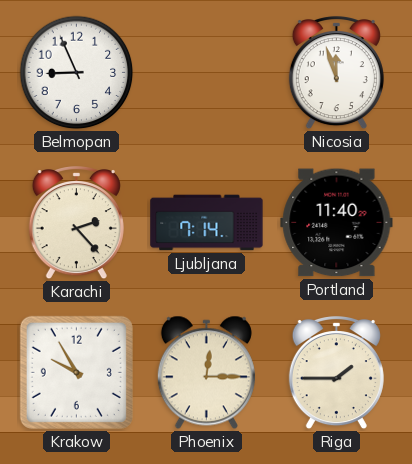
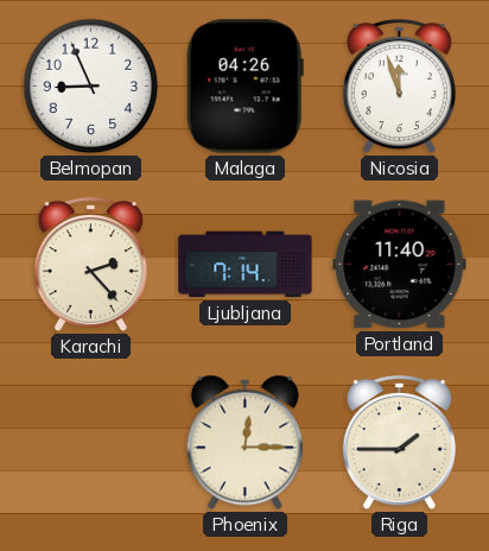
Malaga: none -> 04:26 (244, 87)
Krakow: 9:55 -> none (76, 372)
